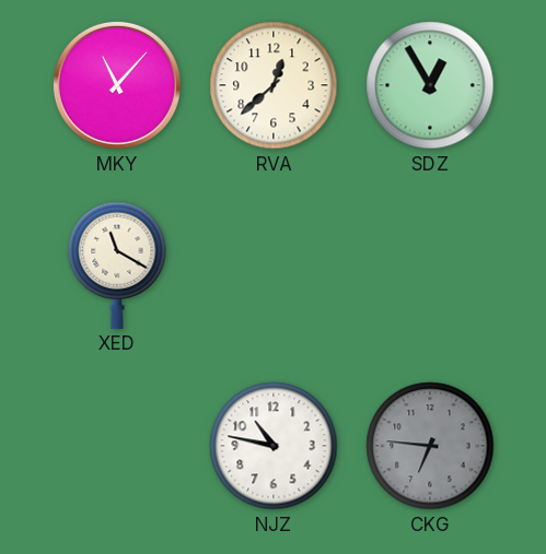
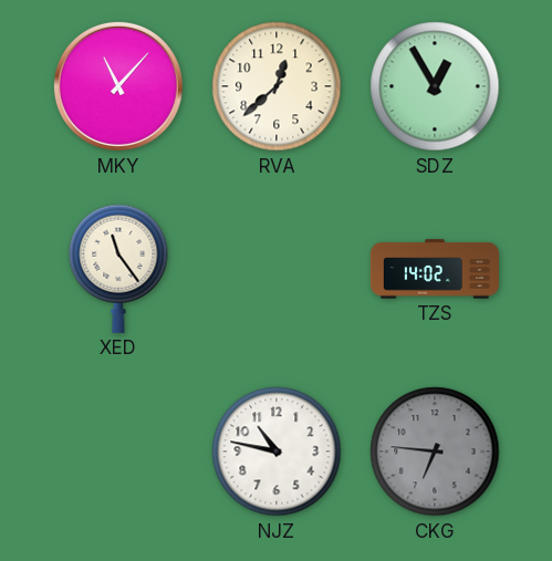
XED: 11:20 -> 11:24 (118, 269)
TZS: none -> 14:02 (435, 269)
